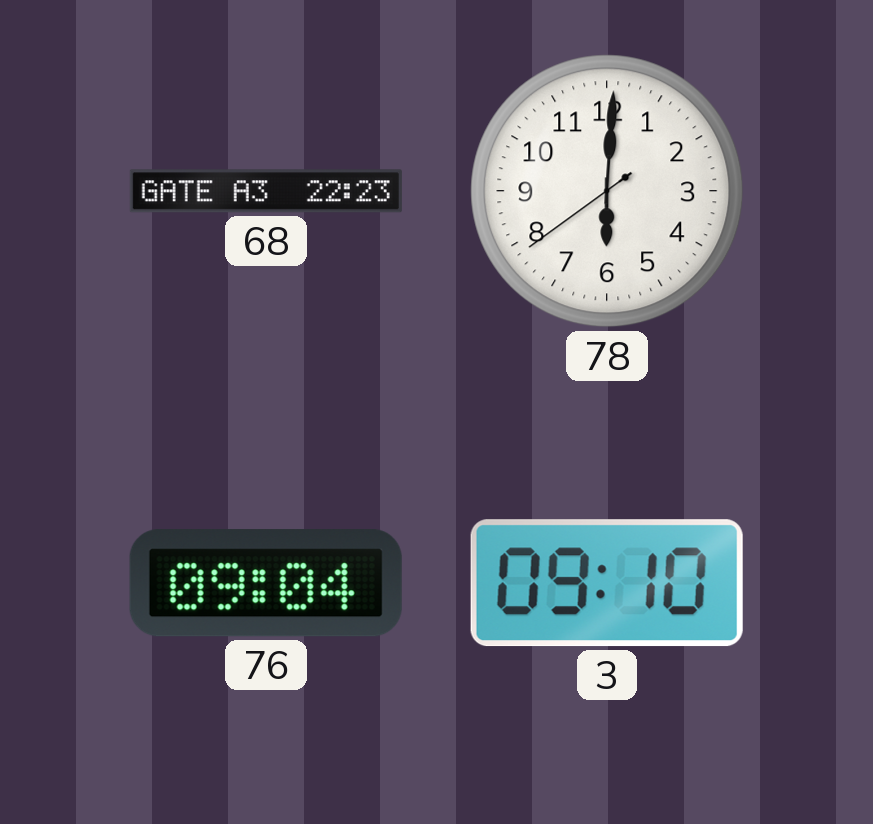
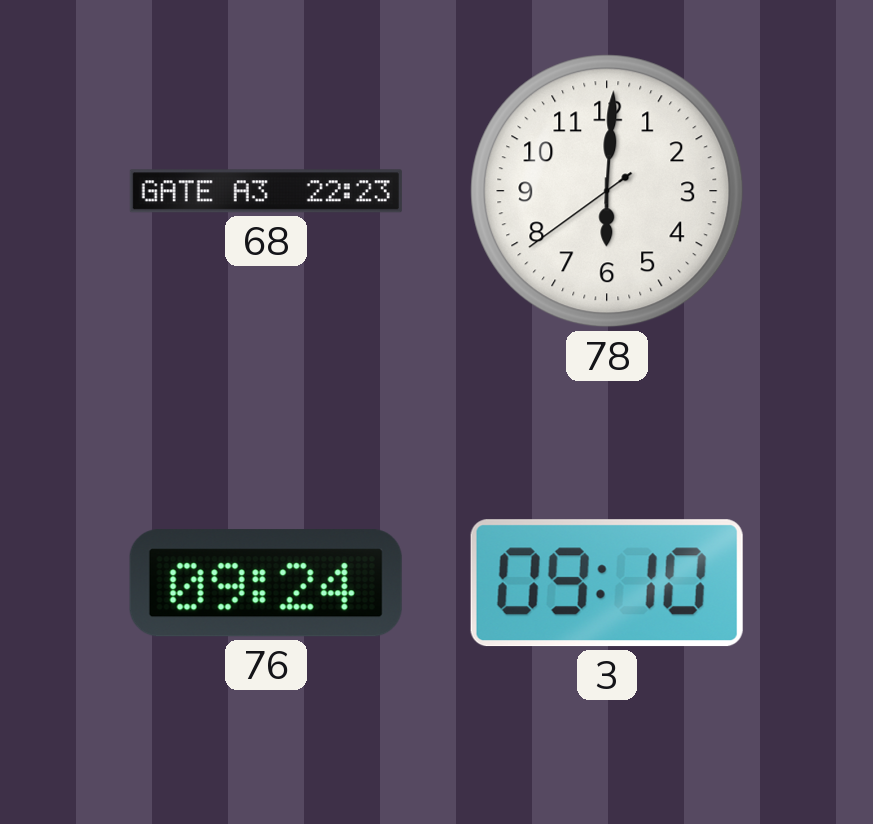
76: 09:04 -> 09:24 (266, 583)
